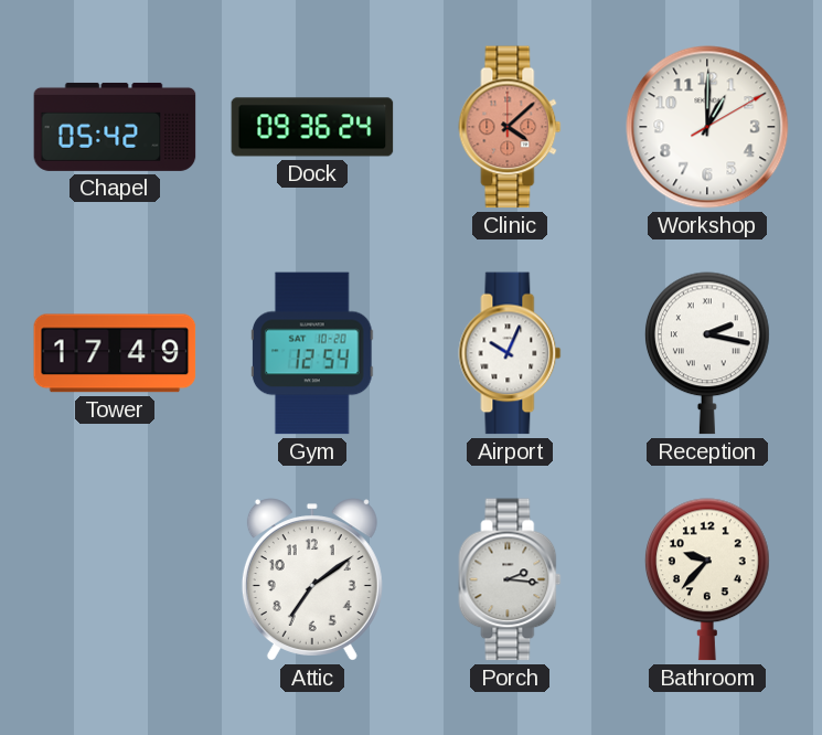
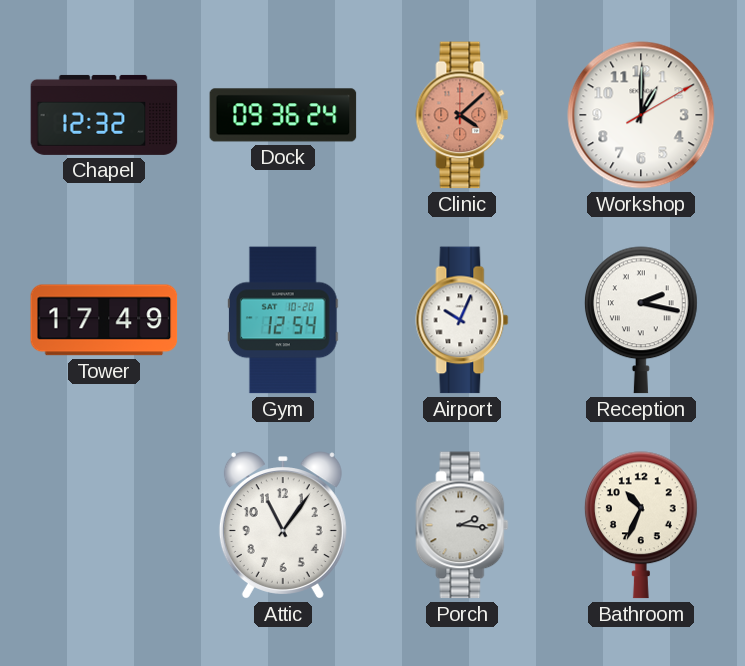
Chapel: 05:42 -> 12:32 (104, 115)
Attic: 7:09 -> 11:06 (283, 525)
Bathroom: 9:37 -> 10:34 (642, 525)
